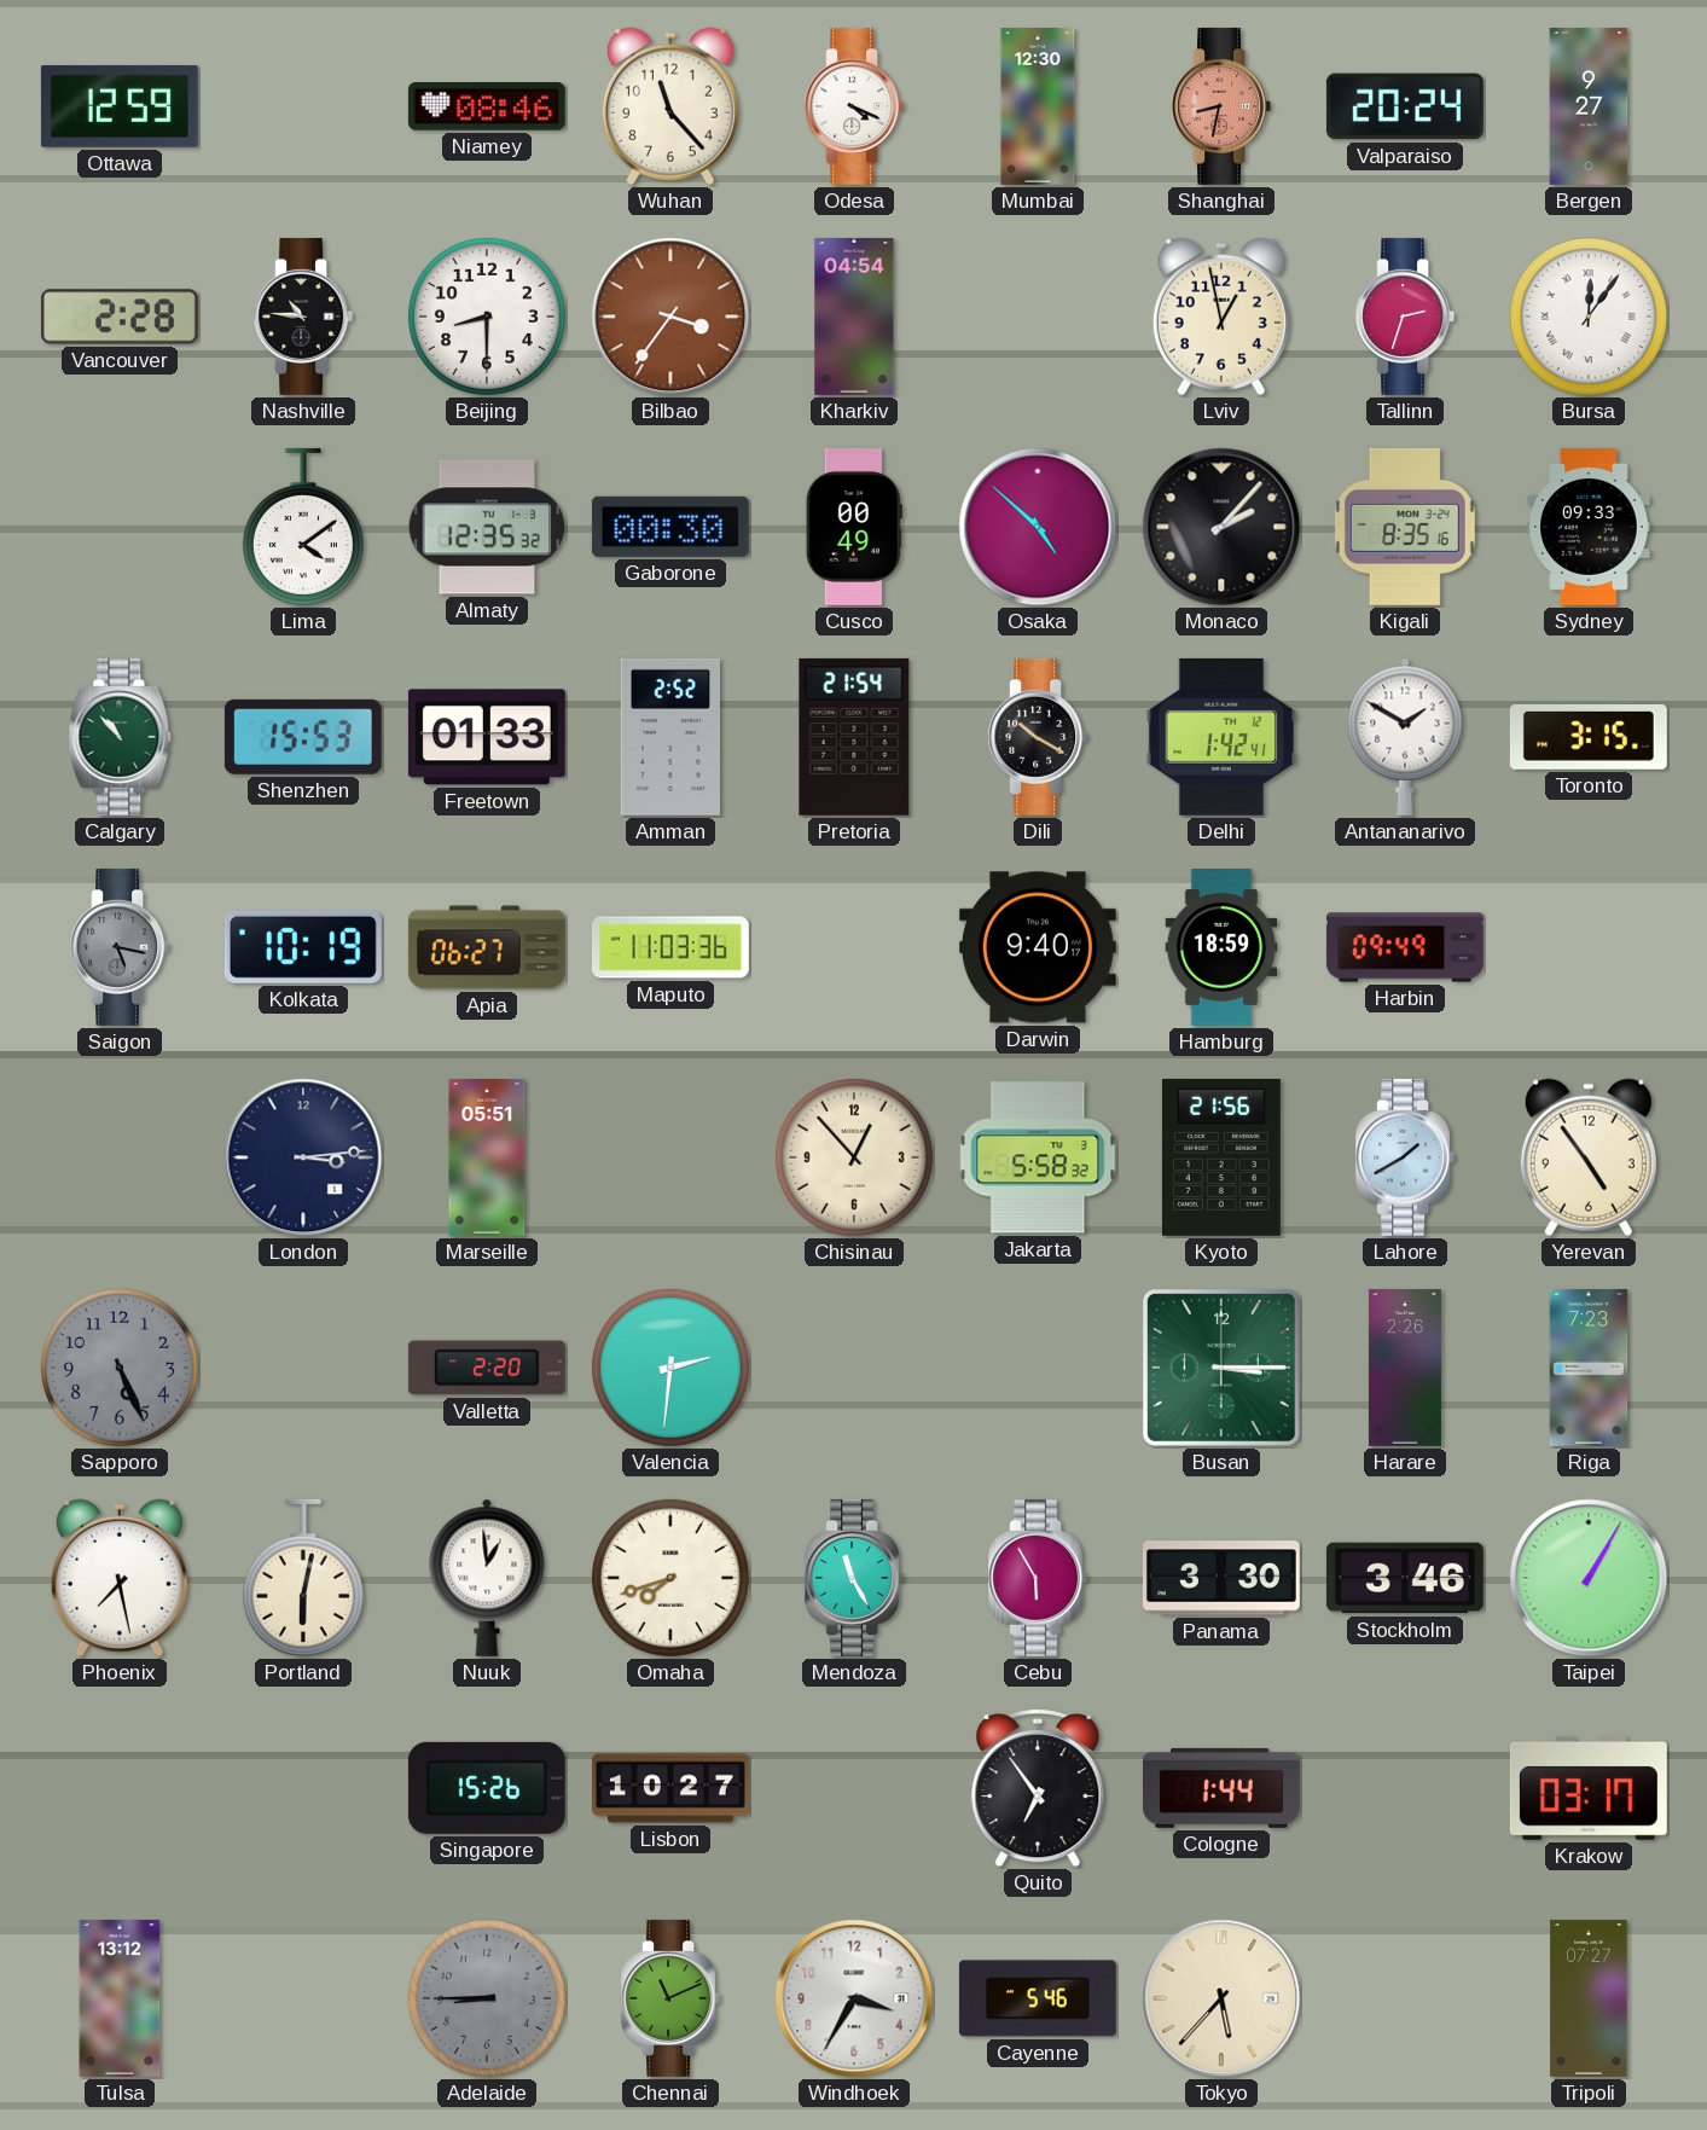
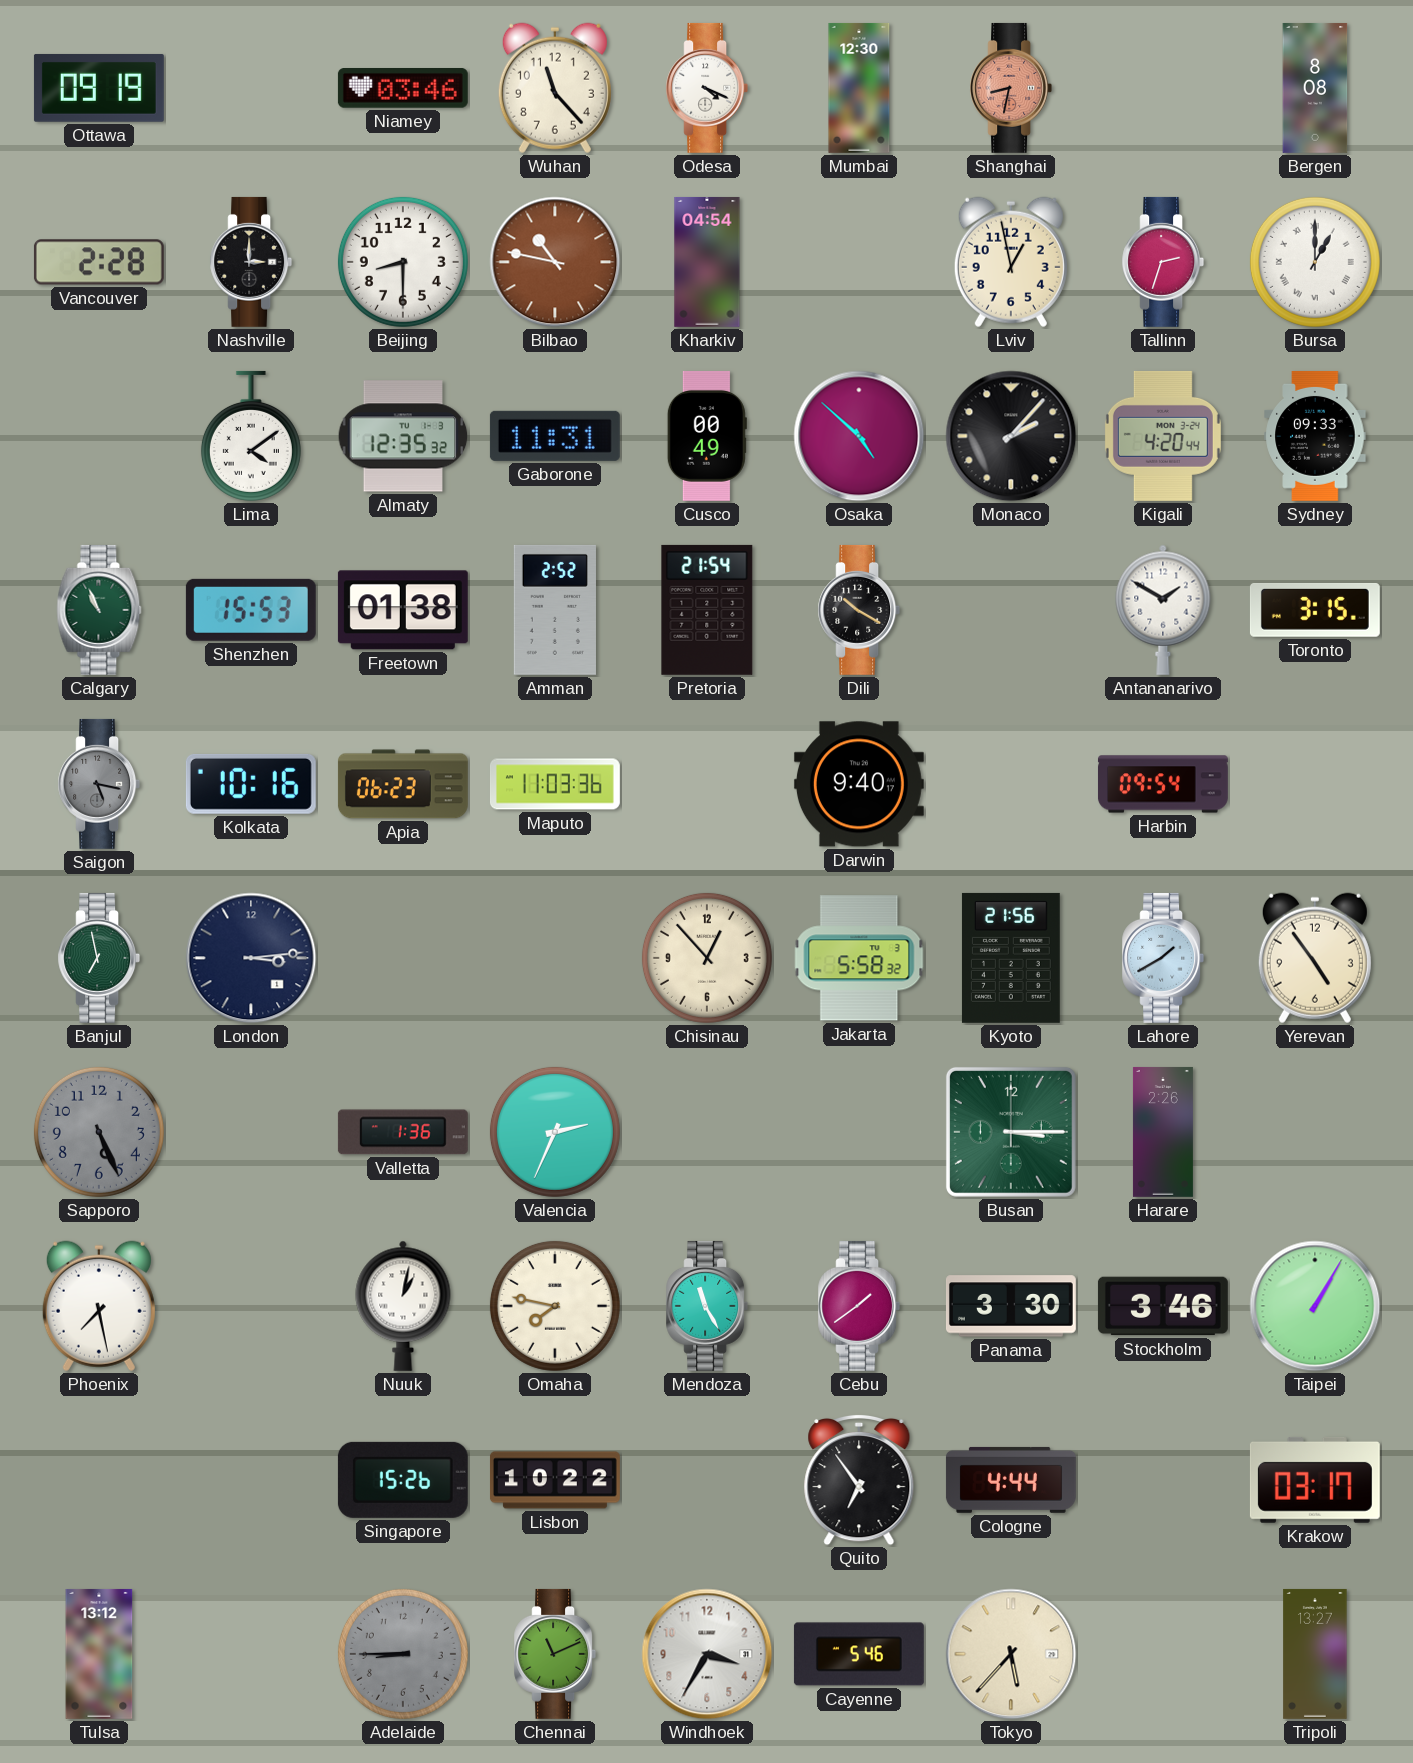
Ottawa: 12:59 -> 09:19 (99, 88)
Niamey: 08:46 -> 03:46 (403, 89)
Valparaiso: 20:24 -> none (1405, 106)
Bergen: 9:27 -> 8:08 (1315, 88)
Nashville: 10:46 -> 3:00 (251, 262)
Bilbao: 3:36 -> 10:47 (555, 262)
Bursa: 12:06 -> 1:00 (1315, 262)
Gaborone: 00:30 -> 11:31 (555, 436)
Kigali: 8:35 -> 4:20 (1163, 436)
Calgary: 10:53 -> 10:56 (99, 610)
Freetown: 01:33 -> 01:38 (403, 610)
Delhi: 1:42 -> none (1221, 737)
Kolkata: 10:19 -> 10:16 (251, 784)
Apia: 06:27 -> 06:23 (403, 784)
Hamburg: 18:59 -> none (1221, 947)
Harbin: 09:49 -> 09:54 (1163, 784)
Banjul: none -> 6:58 (99, 958)
Marseille: 05:51 -> none (487, 1157)
Valletta: 2:20 -> 1:36 (403, 1132)
Valencia: 2:31 -> 2:34 (555, 1132)
Riga: 7:23 -> none (1589, 1368)
Portland: 6:02 -> none (303, 1578)
Nuuk: 12:59 -> 1:02 (403, 1306)
Omaha: 7:42 -> 7:47 (555, 1306)
Cebu: 5:55 -> 1:39 (859, 1306)
Lisbon: 10:27 -> 10:22 (555, 1480)
Cologne: 1:44 -> 4:44 (1011, 1480)
Tripoli: 07:27 -> 13:27 (1315, 1654)
